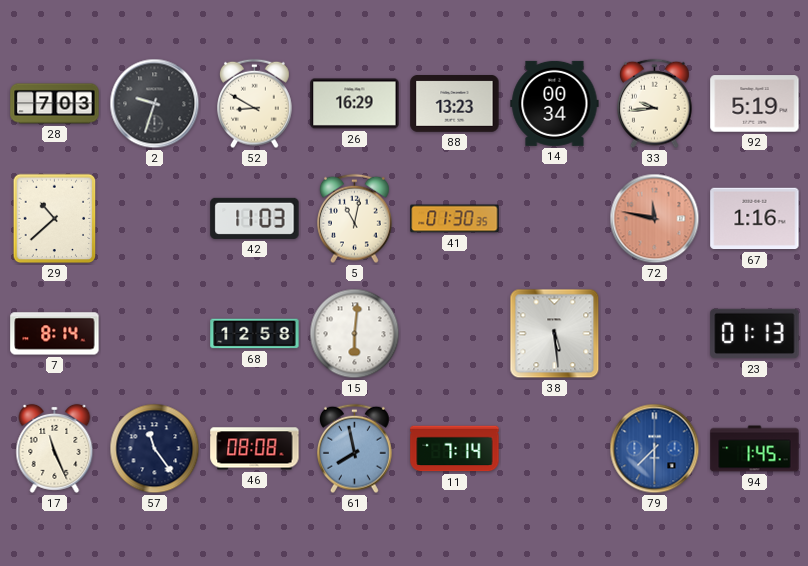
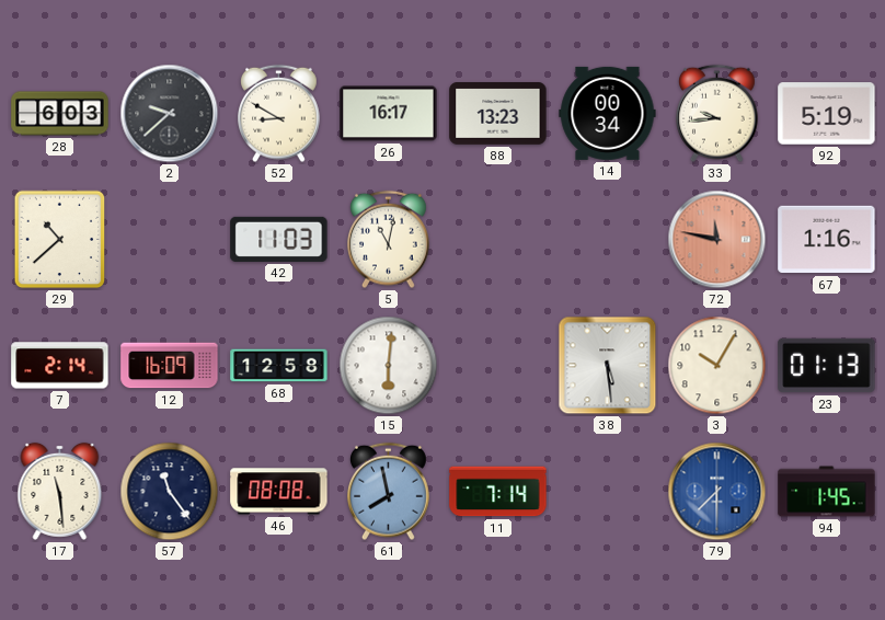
28: 7:03 -> 6:03 (60, 114)
2: 9:33 -> 9:38 (170, 114)
26: 16:29 -> 16:17 (389, 114)
41: 01:30 -> none (455, 219)
7: 8:14 -> 2:14 (60, 366)
12: none -> 16:09 (170, 366)
3: none -> 10:05 (717, 366)
17: 11:26 -> 11:29 (60, 491)
